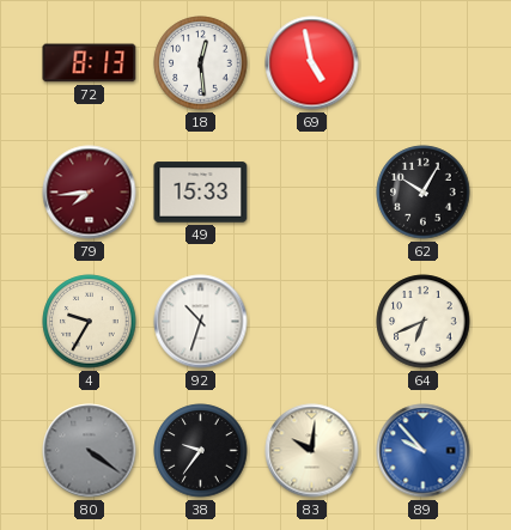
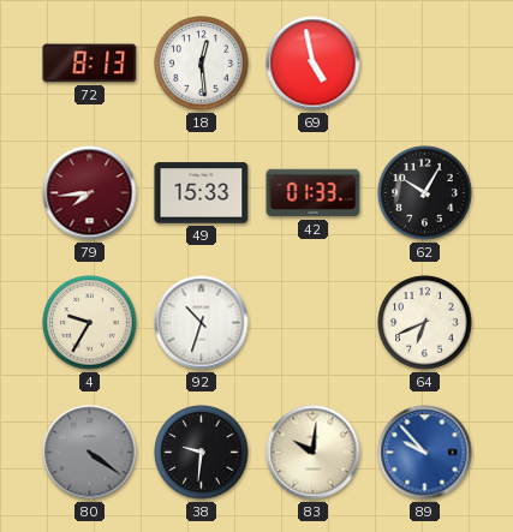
42: none -> 01:33 (314, 193)
38: 9:36 -> 9:31 (202, 453)
